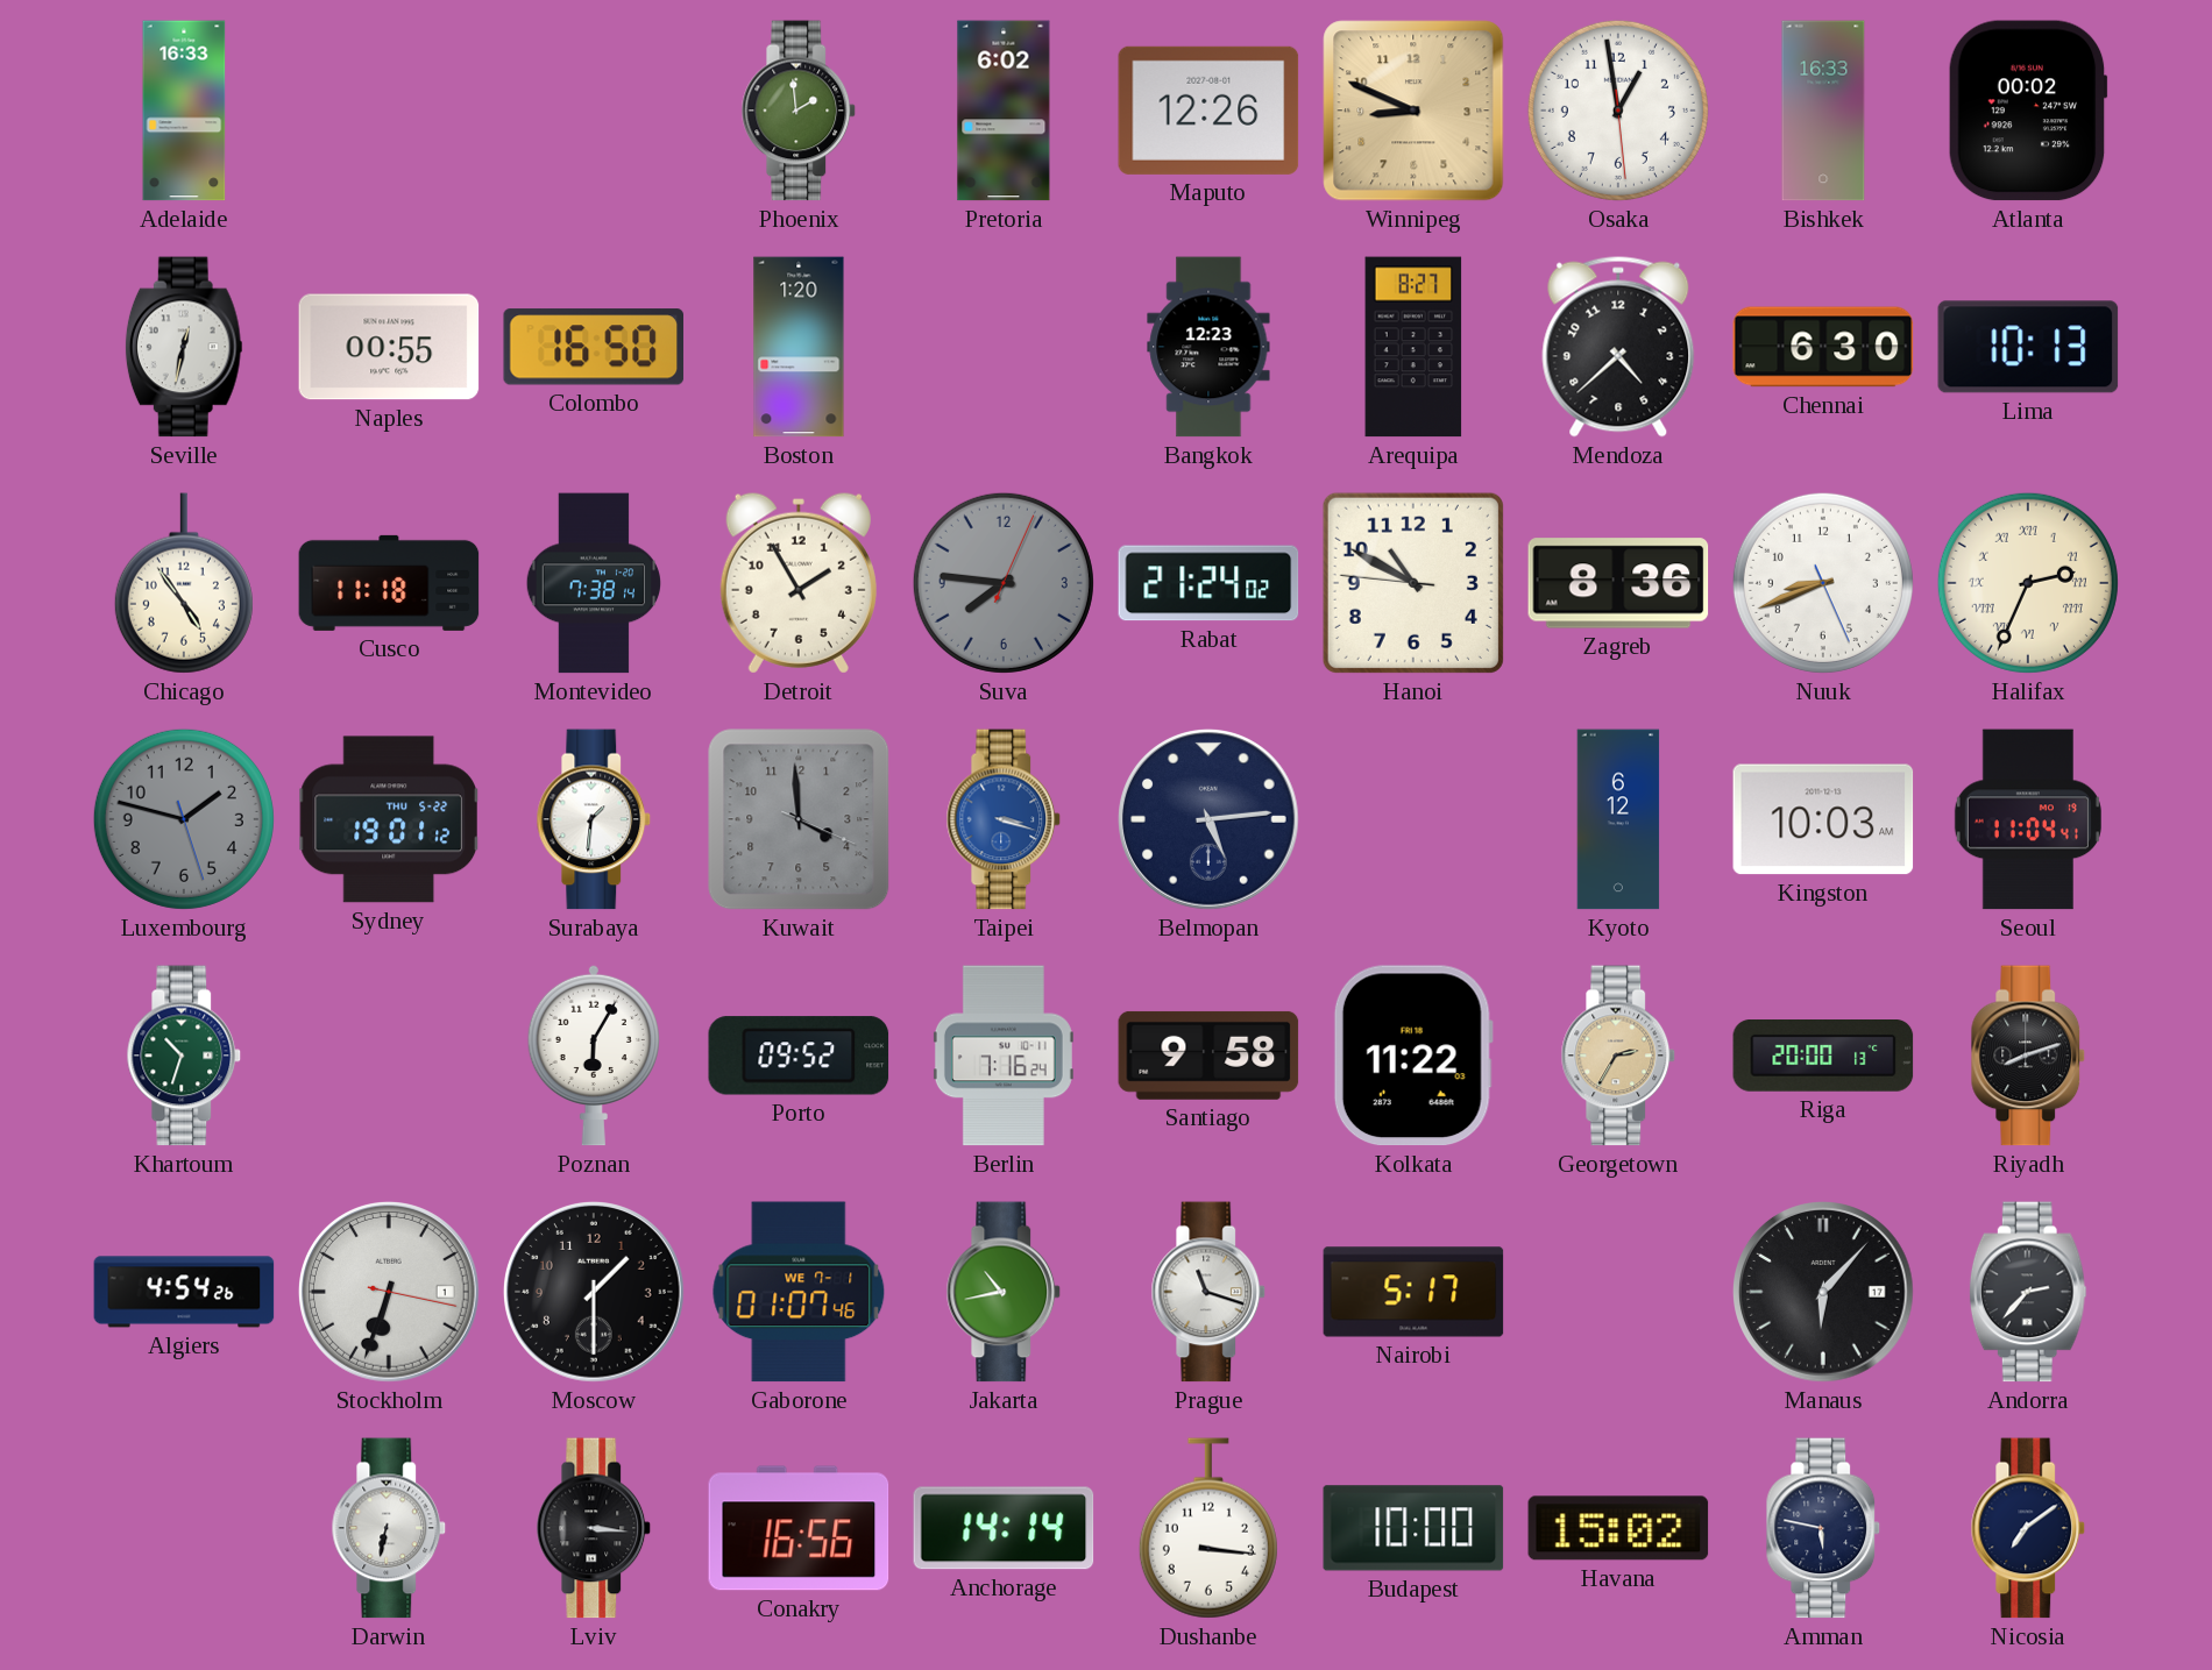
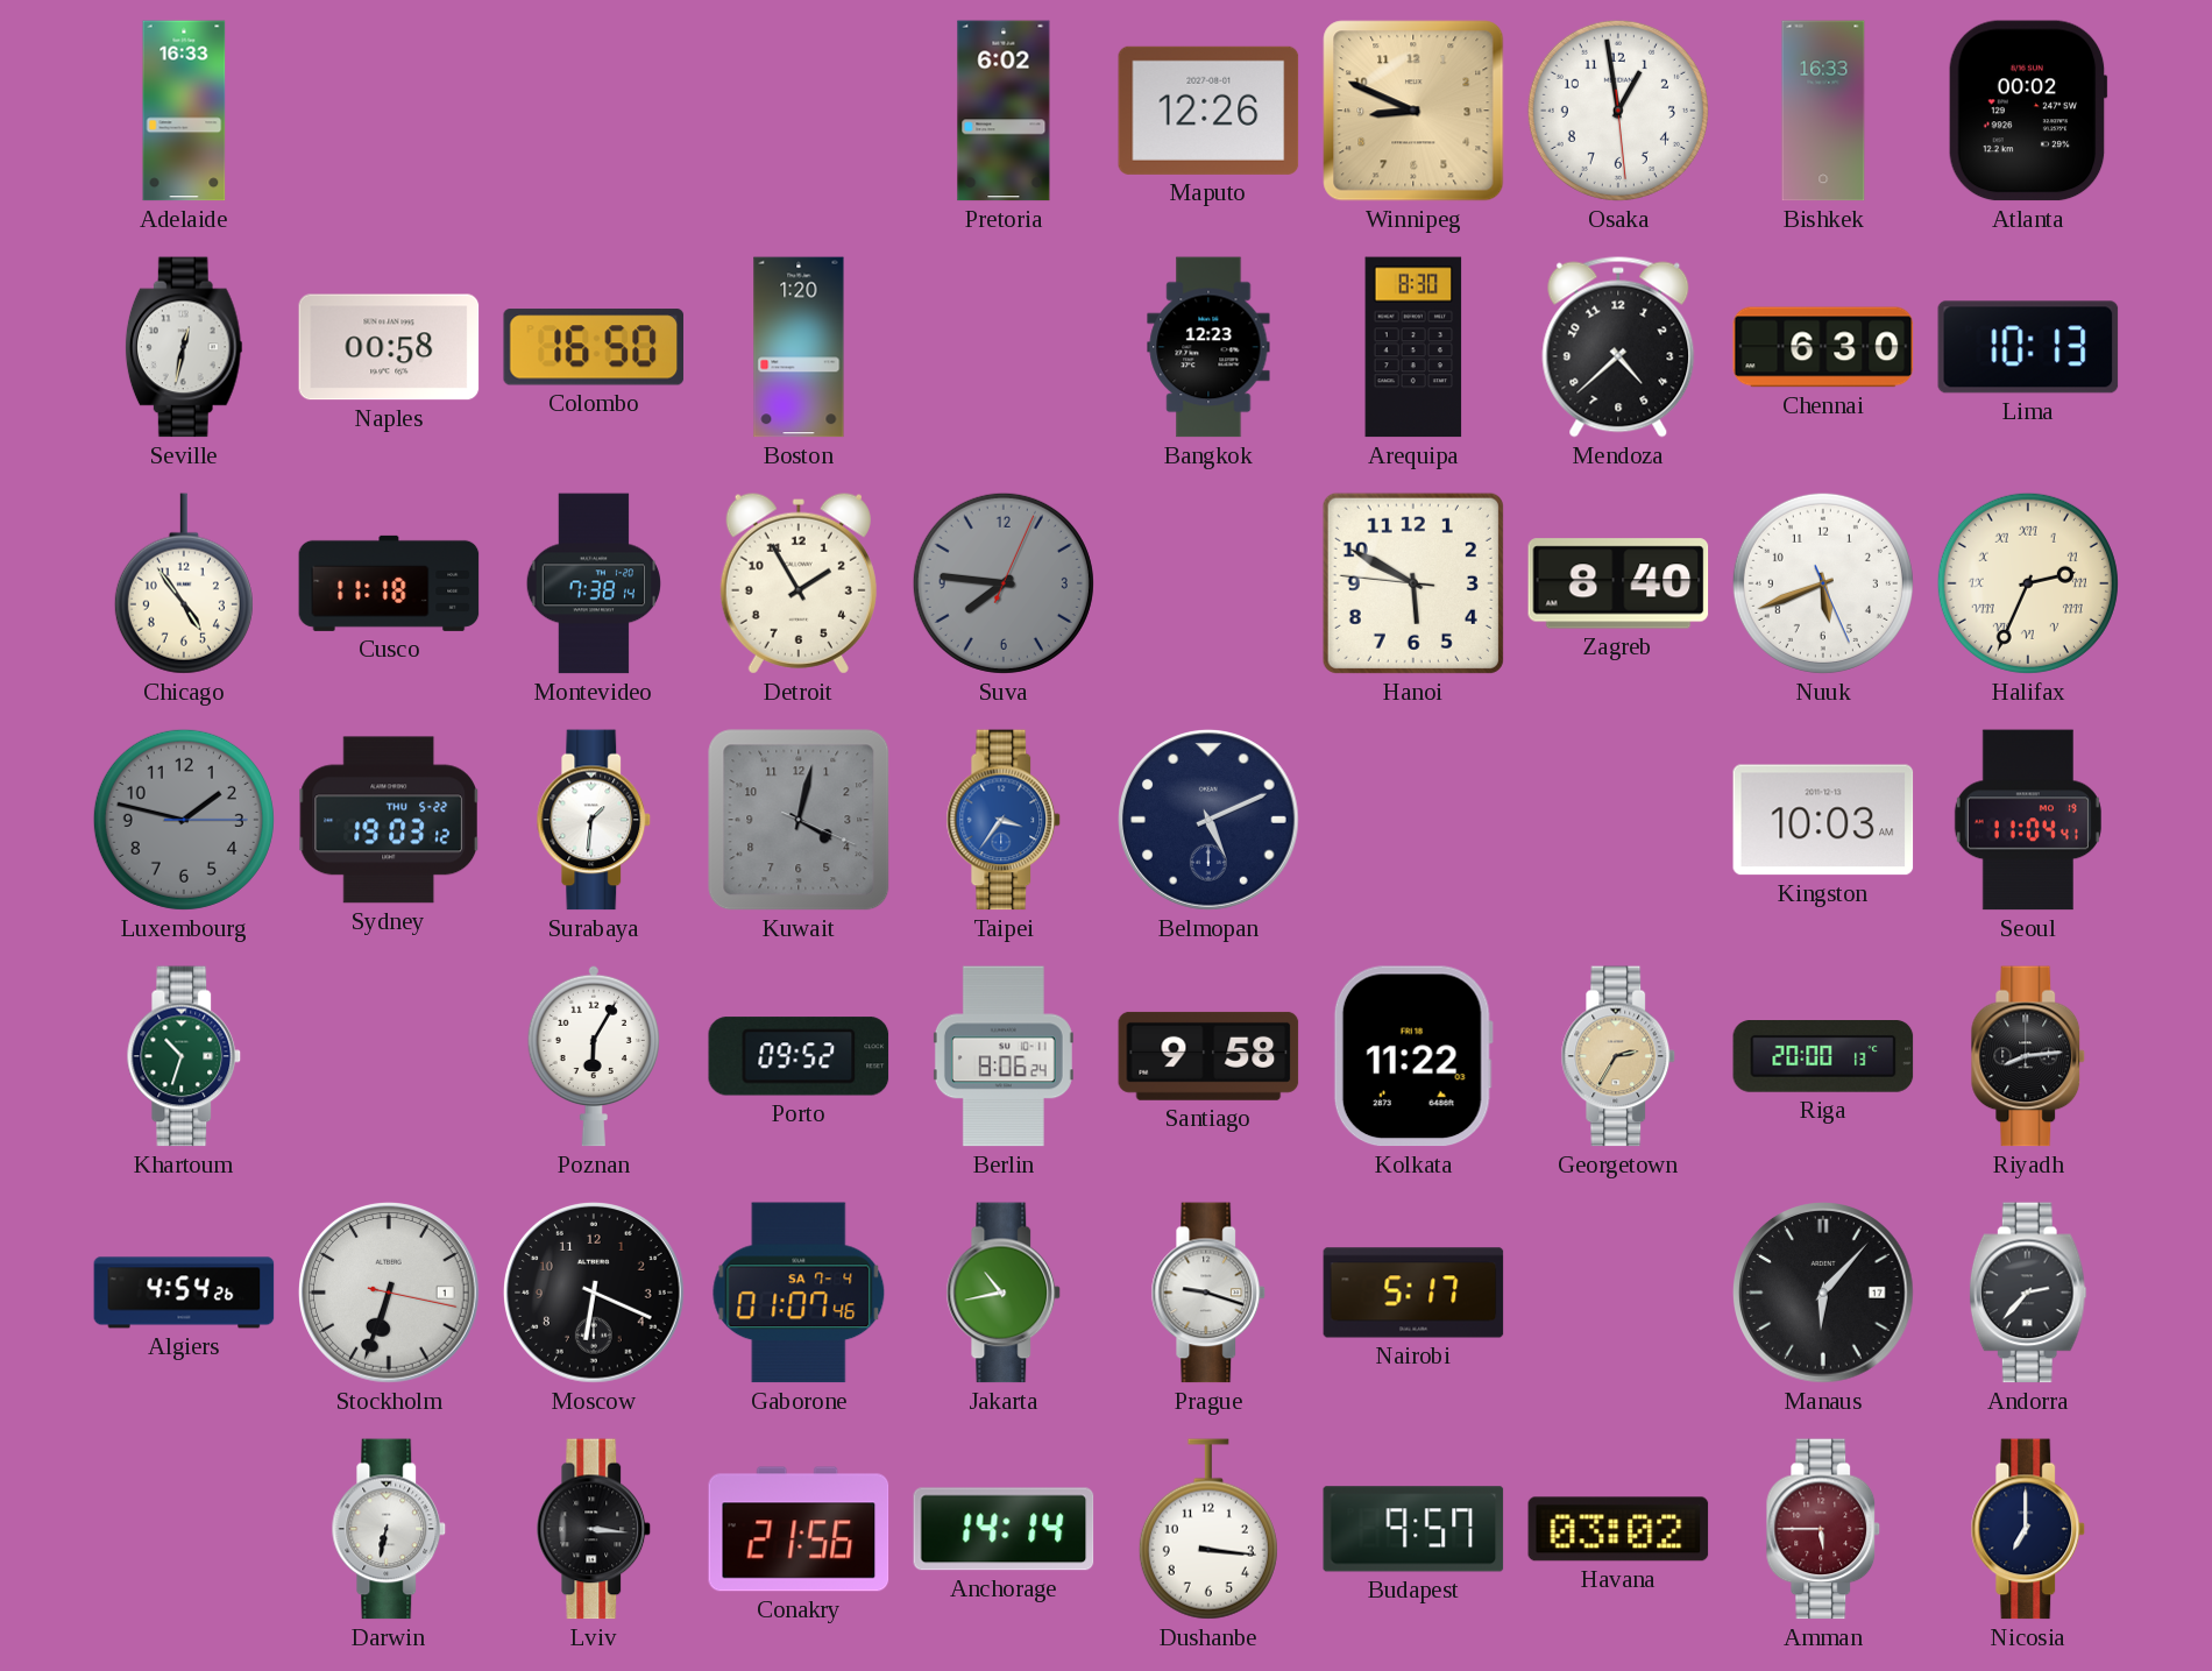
Phoenix: 1:59 -> none (799, 111)
Naples: 00:55 -> 00:58 (389, 347)
Arequipa: 8:27 -> 8:30 (1413, 347)
Rabat: 21:24 -> none (1208, 583)
Hanoi: 10:49 -> 5:49 (1413, 583)
Zagreb: 8:36 -> 8:40 (1618, 583)
Nuuk: 8:41 -> 5:41 (1823, 583)
Luxembourg: 1:47:27 -> 1:47:15 (184, 820)
Sydney: 19:01 -> 19:03 (389, 820)
Kuwait: 3:59 -> 4:02 (799, 820)
Taipei: 3:18 -> 3:36 (1004, 820)
Belmopan: 5:14 -> 5:11 (1208, 820)
Kyoto: 6:12 -> none (1618, 819)
Berlin: 7:16 -> 8:06 (1004, 1056)
Riyadh: 8:12 -> 8:14 (2028, 1056)
Moscow: 1:30 -> 6:19 (594, 1293)
Gaborone date: WE 7-1 -> SA 7-4 (799, 1293)
Prague: 11:18 -> 9:18 (1208, 1293)
Conakry: 16:56 -> 21:56 (799, 1529)
Budapest: 10:00 -> 9:57 (1413, 1529)
Havana: 15:02 -> 03:02 (1618, 1529)
Amman: 5:47 -> 5:45 (1823, 1529)
Amman dial: navy -> burgundy (1823, 1529)
Nicosia: 7:09 -> 7:00 (2028, 1529)
